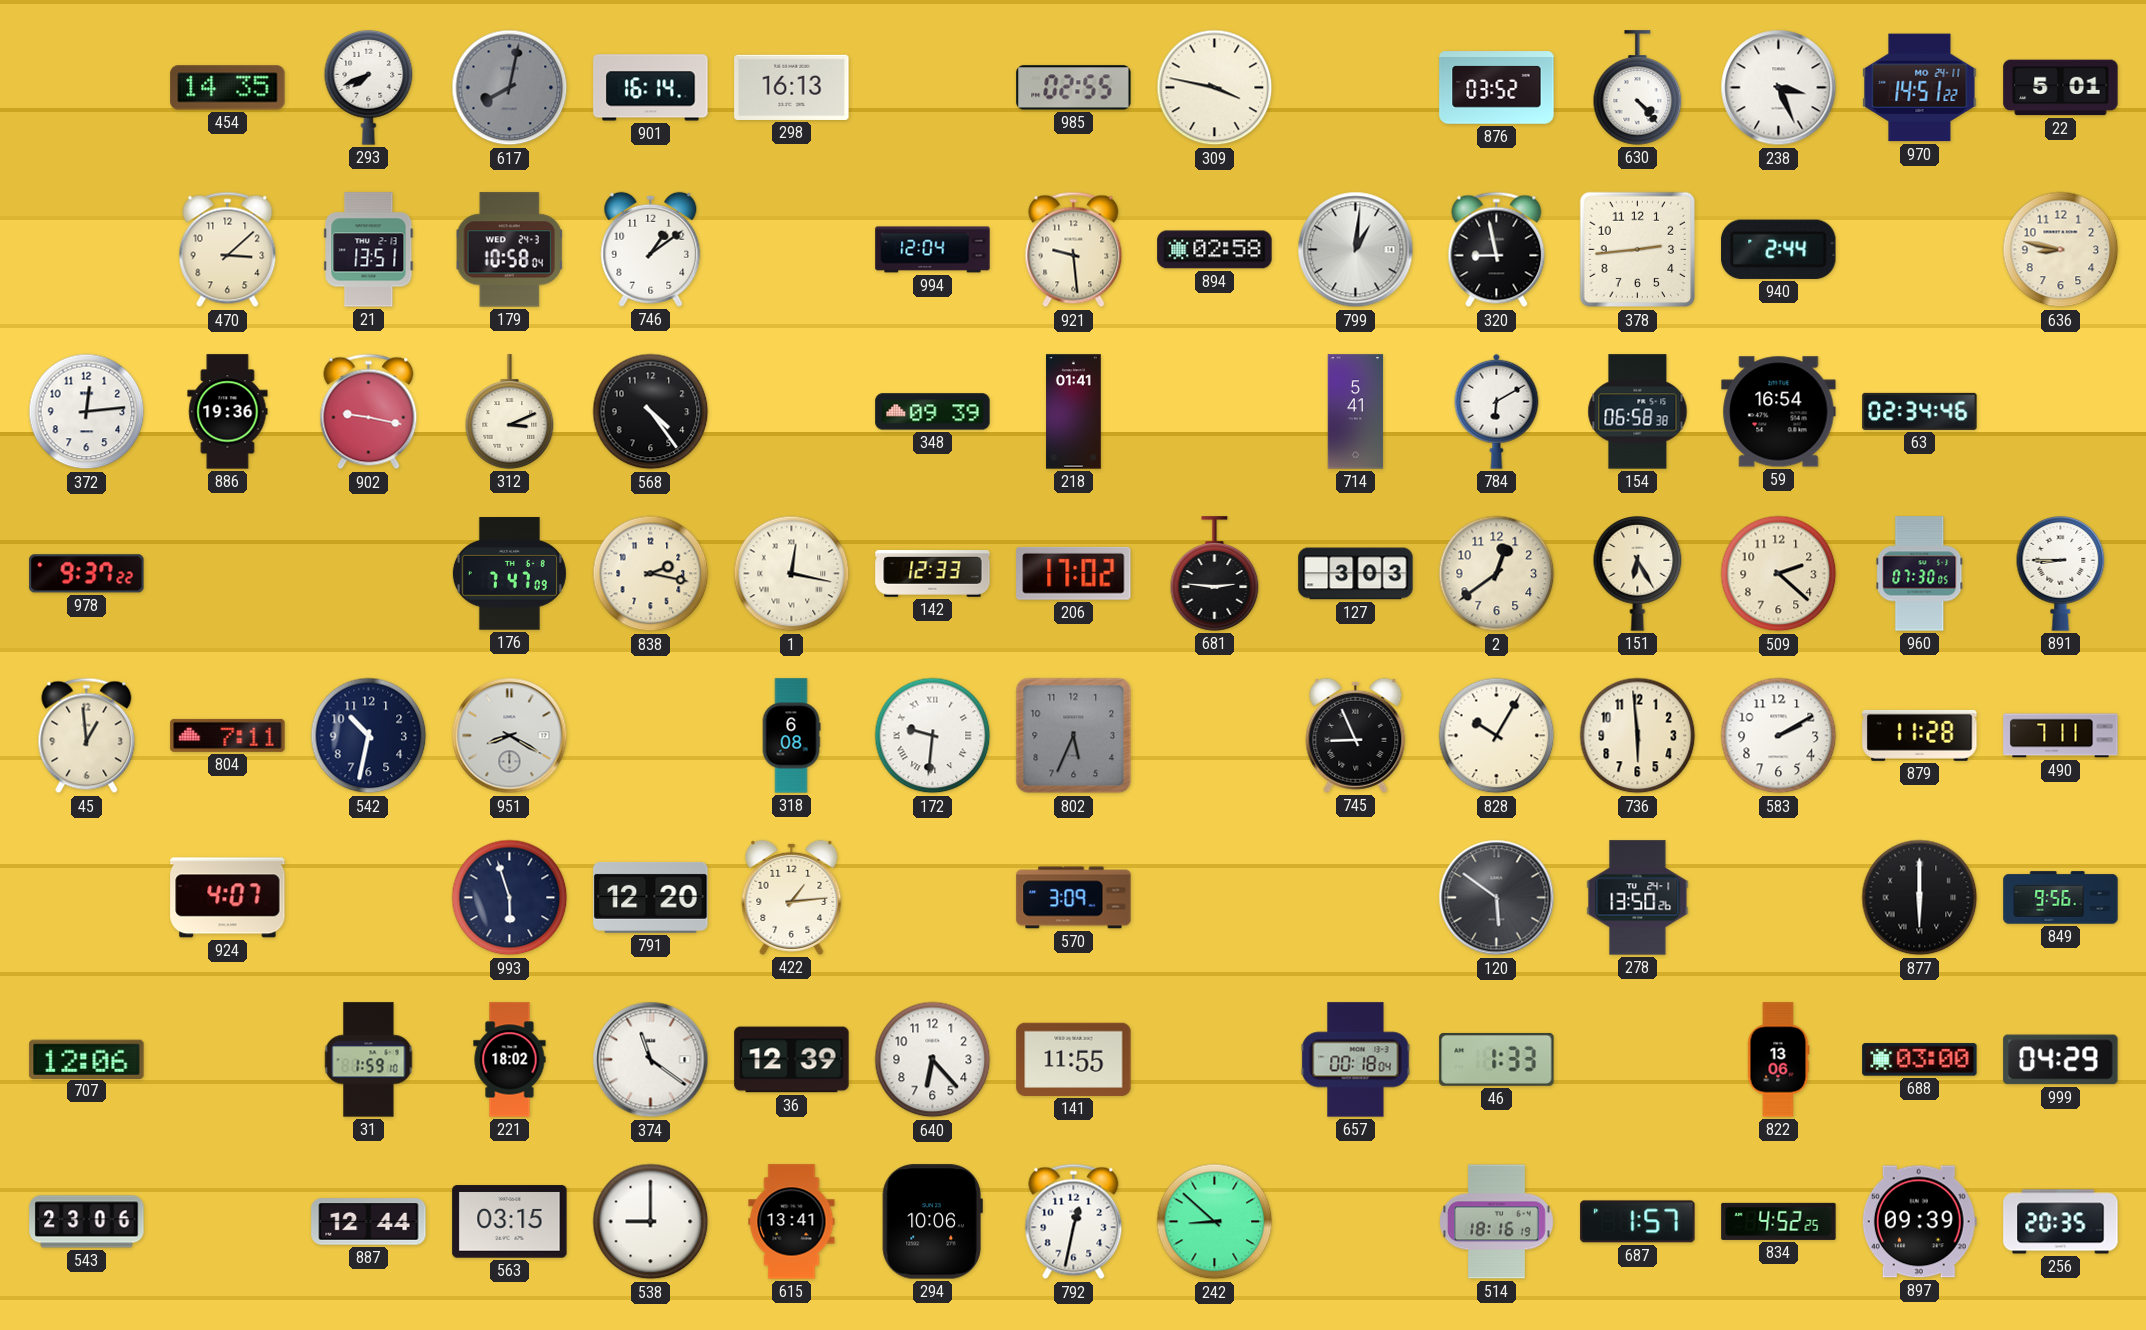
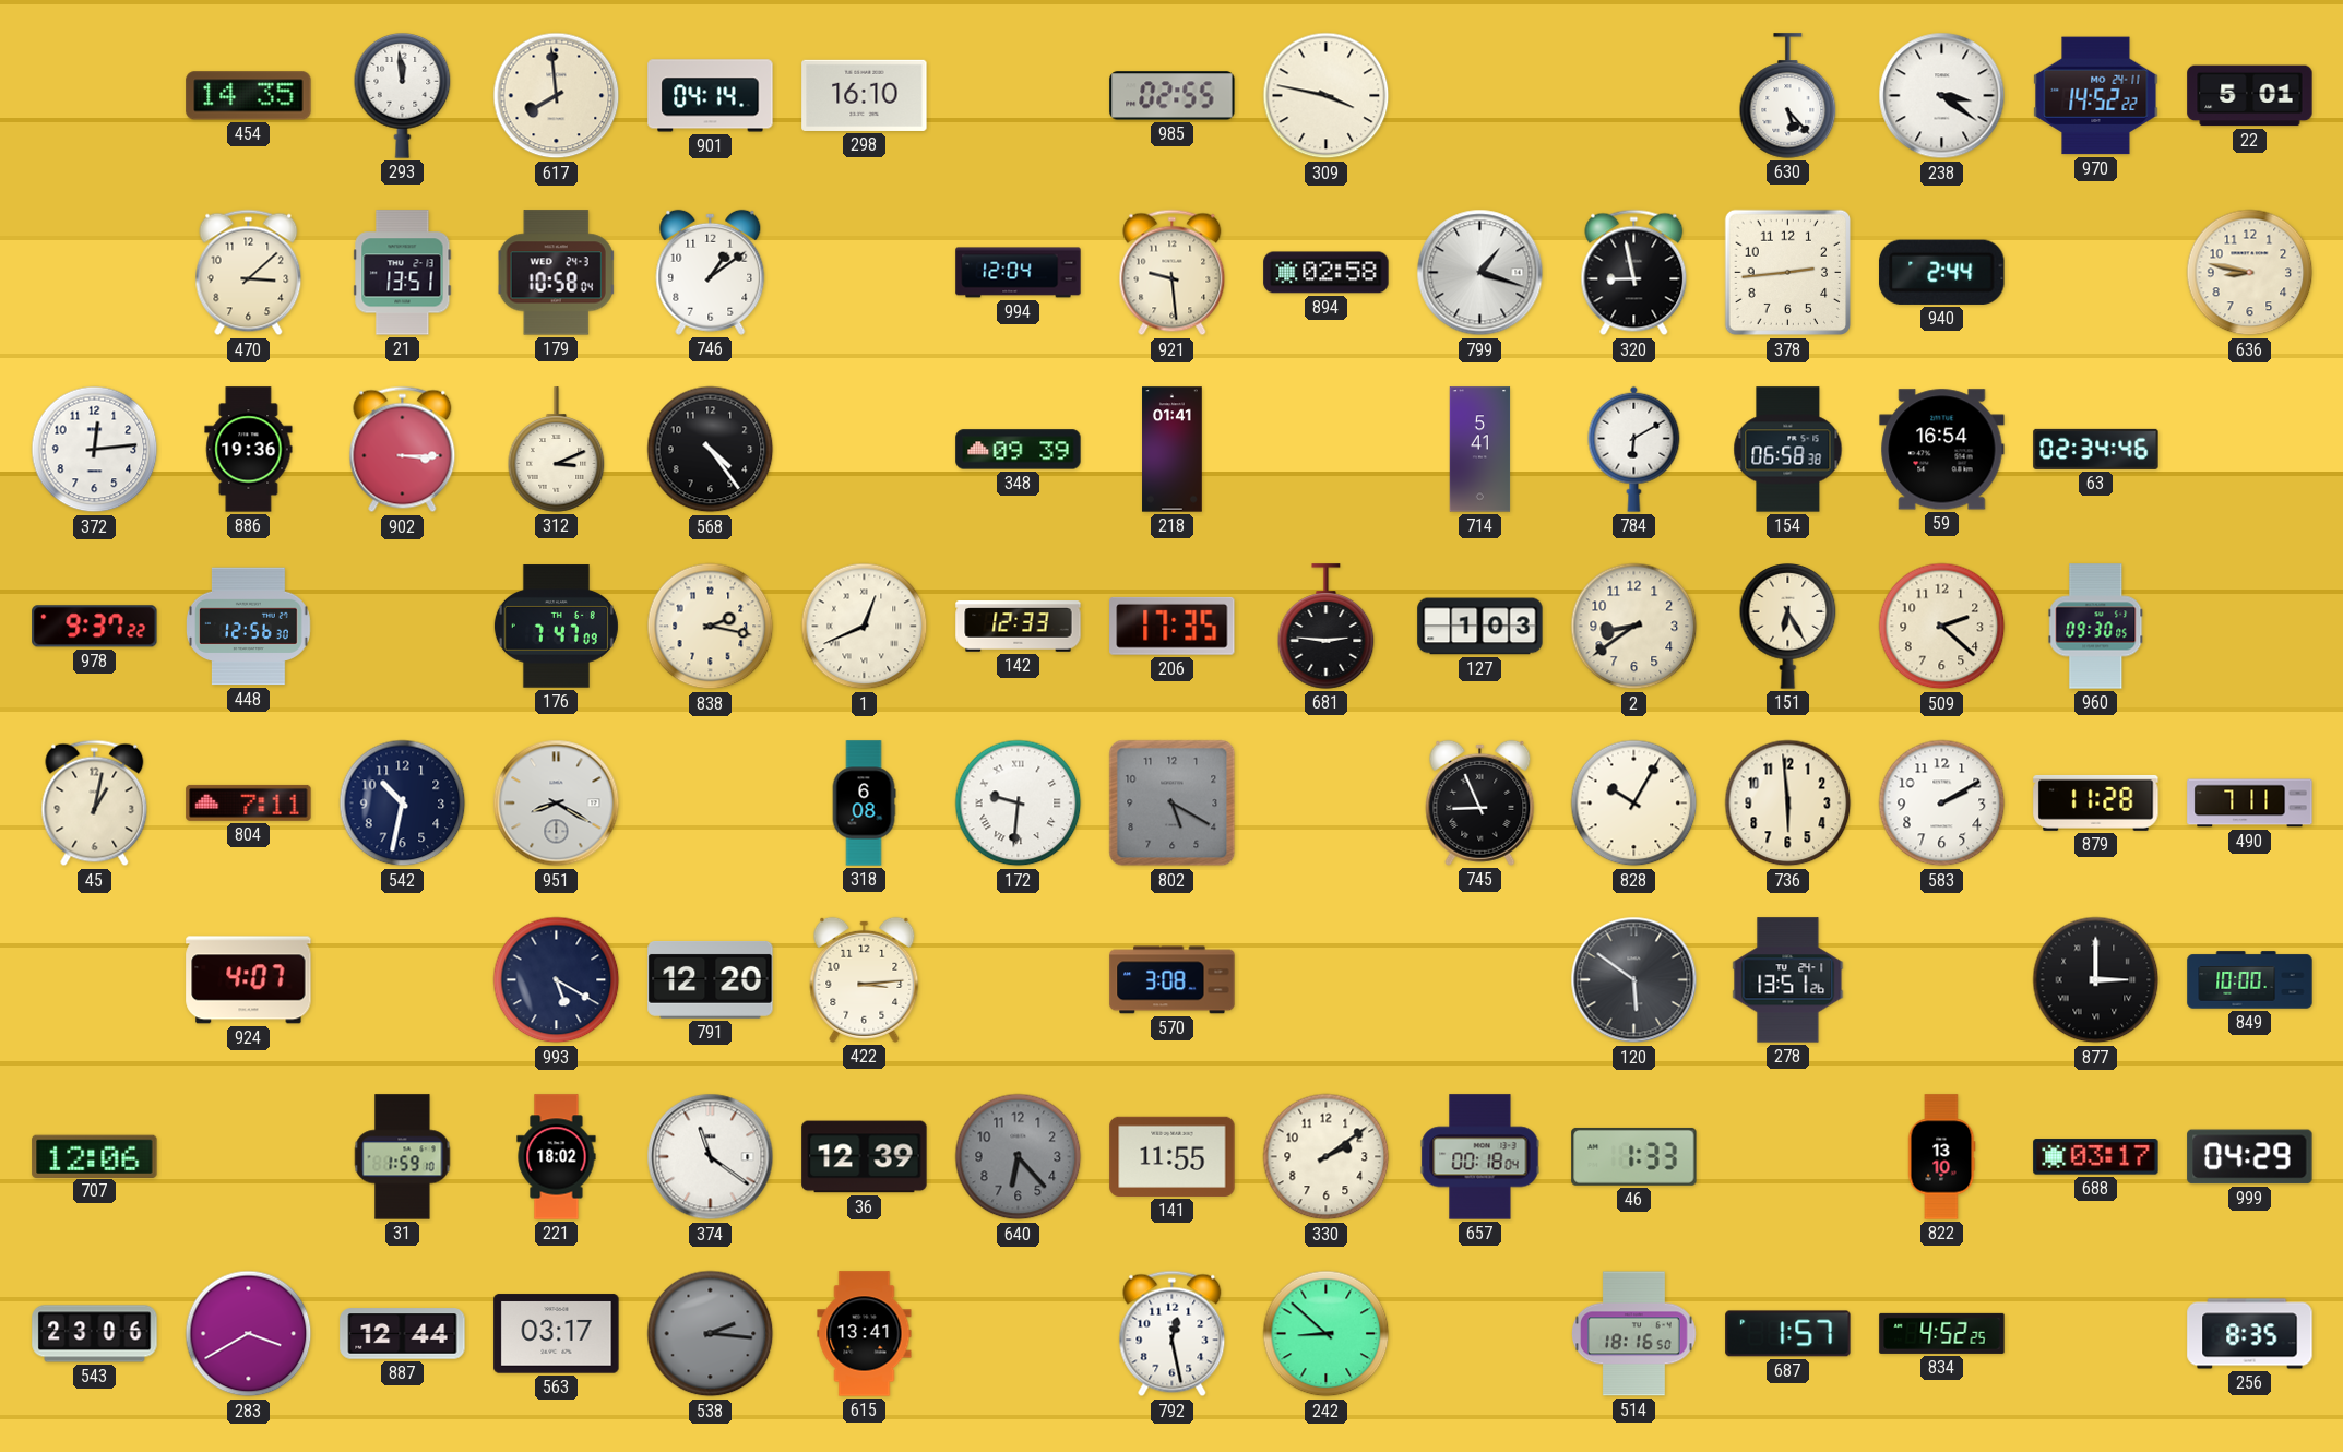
293: 7:41 -> 11:59 (403, 96)
617: 8:02 -> 7:59 (557, 96)
617 dial: grey -> cream (557, 96)
901: 16:14 -> 04:14 (711, 96)
298: 16:13 -> 16:10 (865, 95)
876: 03:52 -> none (1497, 88)
630: 4:23 -> 5:23 (1788, 96)
238: 3:26 -> 3:21 (1942, 96)
970: 14:51 -> 14:52 (2096, 96)
799: 1:01 -> 1:18 (1480, 273)
902: 9:17 -> 3:15 (403, 450)
448: none -> 12:56 (249, 627)
1: 12:17 -> 12:41 (865, 627)
206: 17:02 -> 17:35 (1173, 626)
127: 3:03 -> 1:03 (1480, 627)
2: 12:39 -> 8:39 (1634, 627)
960: 07:30 -> 09:30 (2096, 627)
891: 8:45 -> none (2061, 574)
45: 12:59 -> 1:02 (95, 804)
802: 5:34 -> 5:20 (1173, 804)
993: 5:57 -> 5:20 (557, 980)
422: 1:14 -> 3:14 (865, 979)
570: 3:09 -> 3:08 (1173, 980)
278: 13:50 -> 13:51 (1788, 980)
877: 6:00 -> 3:00 (2096, 980)
849: 9:56 -> 10:00 (2250, 980)
640 dial: white -> grey (1019, 1157)
330: none -> 2:09 (1327, 1157)
822: 13:06 -> 13:10 (1941, 1157)
688: 03:00 -> 03:17 (2096, 1157)
283: none -> 3:40 (249, 1334)
563: 03:15 -> 03:17 (557, 1334)
538: 9:00 -> 2:16 (711, 1334)
538 dial: white -> grey (711, 1334)
294: 10:06 -> none (932, 1222)
792: 12:32 -> 12:28 (1173, 1334)
514: 18:16:19 -> 18:16:50 (1634, 1334)
897: 09:39 -> none (1919, 1222)
256: 20:35 -> 8:35 (2250, 1334)
